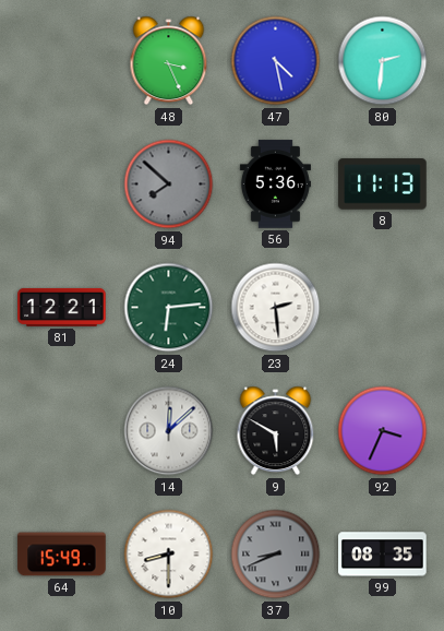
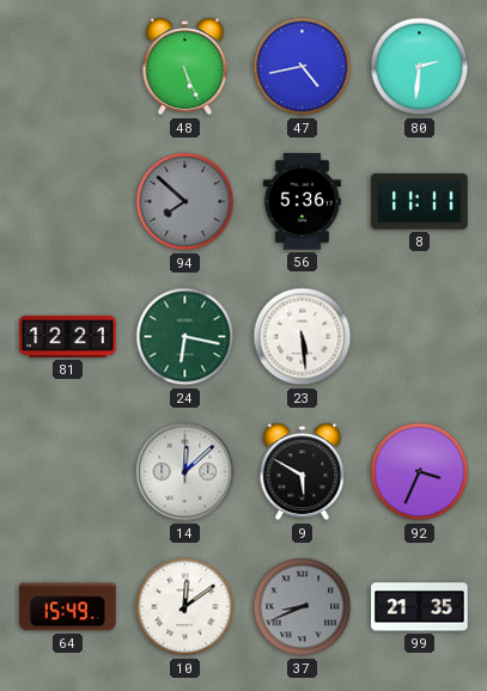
48: 3:26 -> 5:26 (185, 67)
47: 4:28 -> 4:43 (303, 67)
8: 11:13 -> 11:11 (420, 202)
24: 6:14 -> 6:17 (185, 337)
23: 2:29 -> 5:29 (303, 337)
10: 8:30 -> 12:09 (185, 607)
99: 08:35 -> 21:35 (420, 607)
